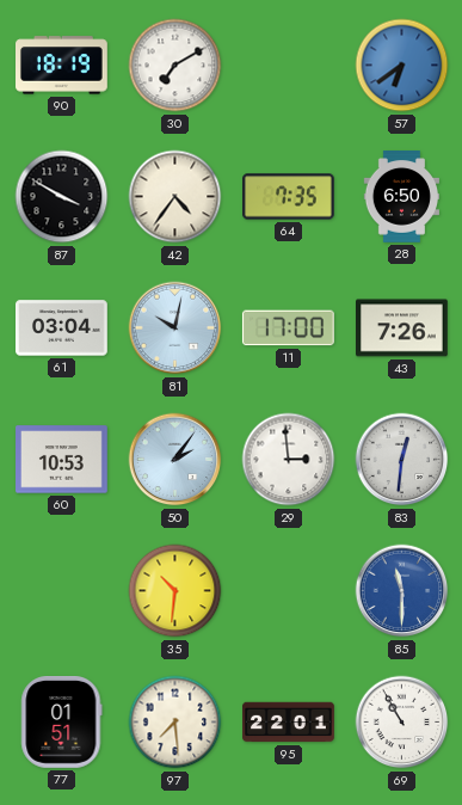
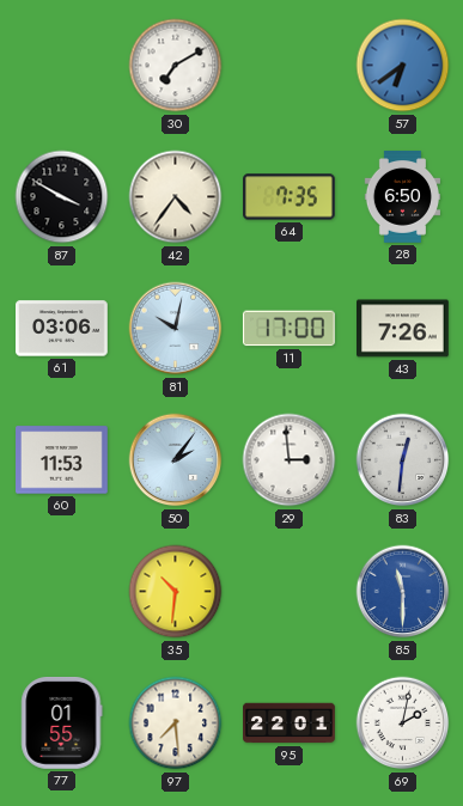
90: 18:19 -> none (62, 66)
61: 03:04 -> 03:06 (62, 329)
60: 10:53 -> 11:53 (62, 460)
77: 01:51 -> 01:55 (62, 723)
69: 10:55 -> 2:02 (403, 723)
